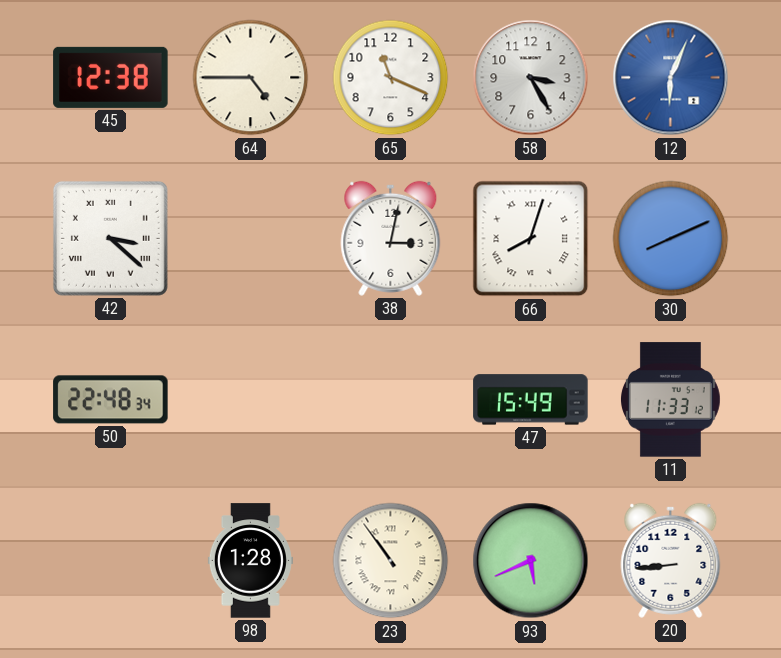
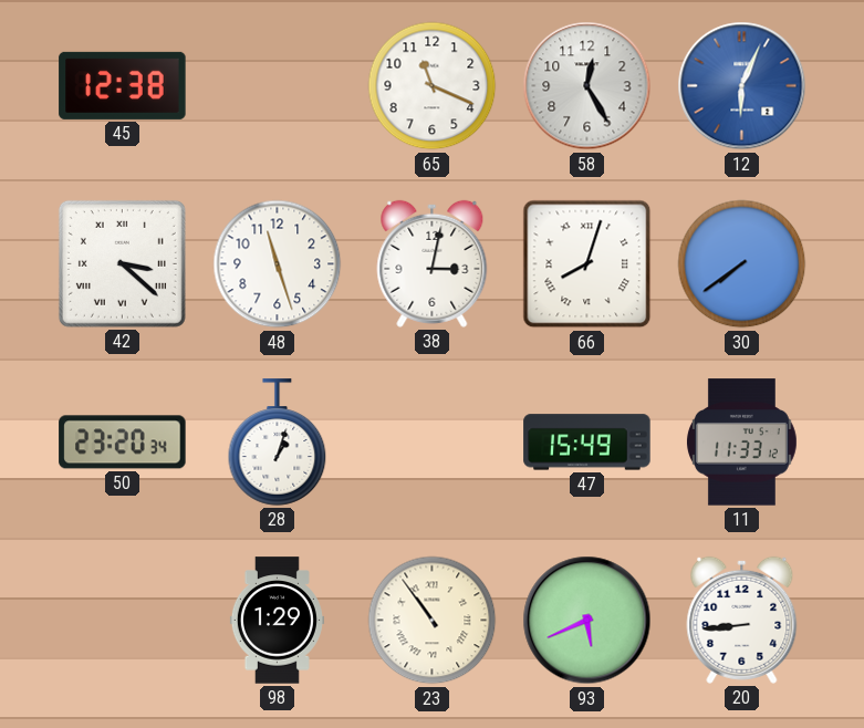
64: 4:45 -> none (251, 78)
58: 3:25 -> 12:25 (587, 86)
48: none -> 11:27 (278, 264)
30: 8:11 -> 7:39 (742, 264)
50: 22:48 -> 23:20 (123, 443)
28: none -> 1:03 (278, 443)
98: 1:28 -> 1:29 (277, 621)
